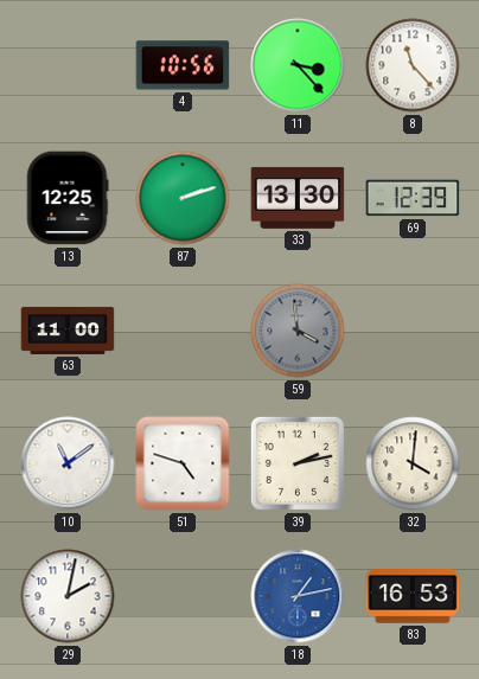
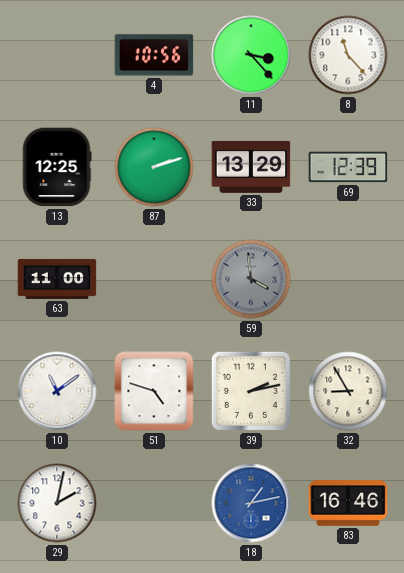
33: 13:30 -> 13:29 (251, 167)
32: 4:01 -> 8:55 (348, 391)
83: 16:53 -> 16:46 (348, 504)
